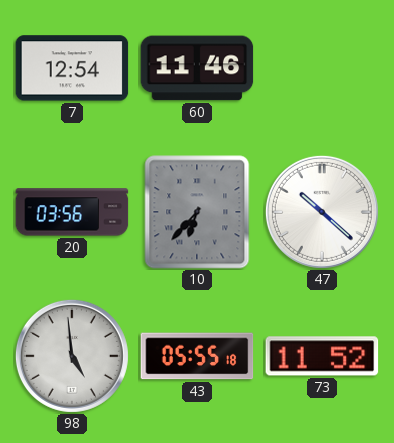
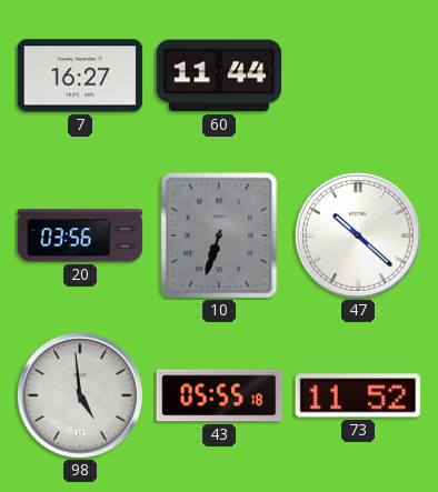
7: 12:54 -> 16:27 (80, 76)
60: 11:46 -> 11:44 (219, 76)
10: 6:37 -> 6:33 (219, 235)
